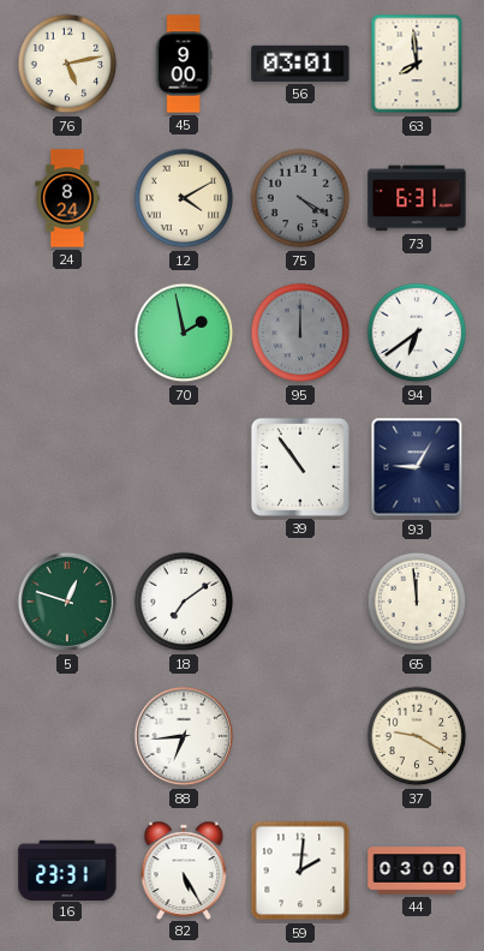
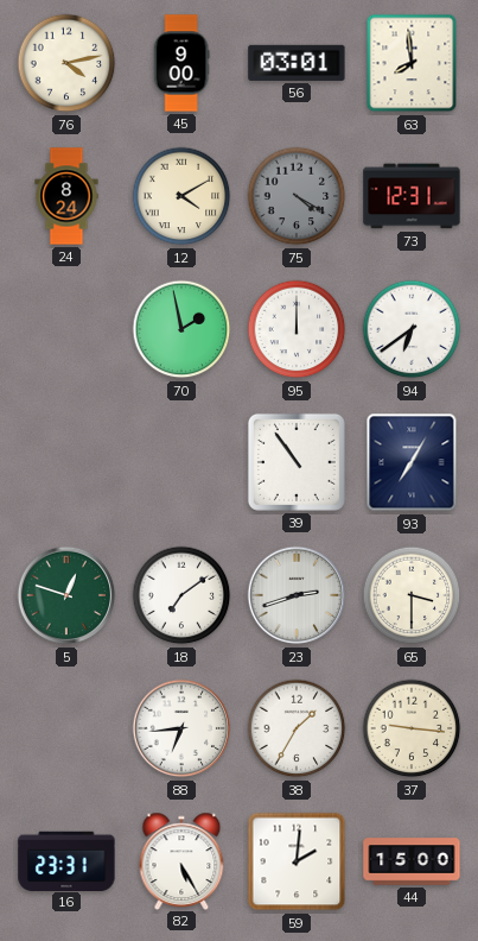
76: 5:13 -> 4:13 (66, 63)
73: 6:31 -> 12:31 (412, 196)
95 dial: grey -> white (297, 329)
93: 9:05 -> 7:05 (412, 462)
23: none -> 2:42 (297, 595)
65: 11:59 -> 3:30 (412, 595)
38: none -> 1:35 (297, 728)
37: 9:20 -> 9:16 (412, 728)
44: 03:00 -> 15:00 (412, 861)
